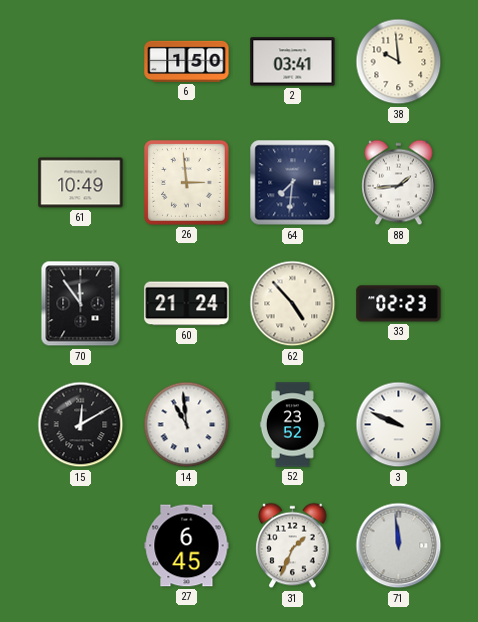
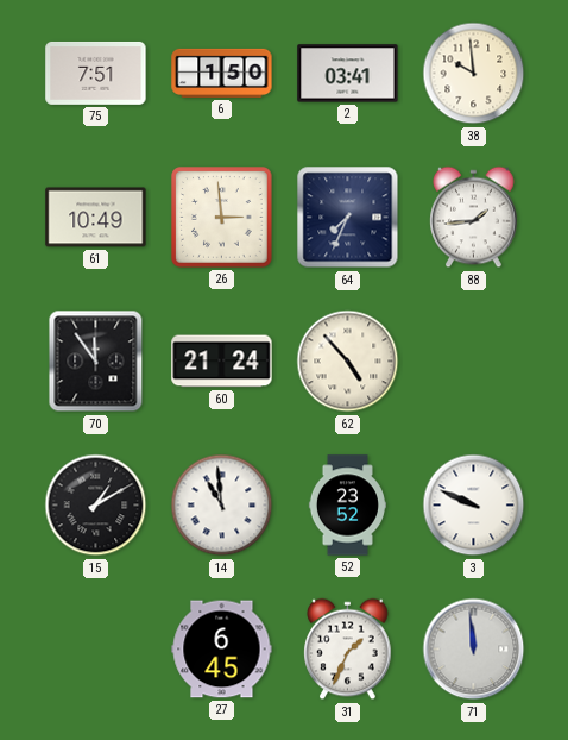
75: none -> 7:51 (96, 73)
64: 7:31 -> 7:34 (348, 218)
33: 02:23 -> none (399, 304)
15: 12:10 -> 1:10 (96, 506)
